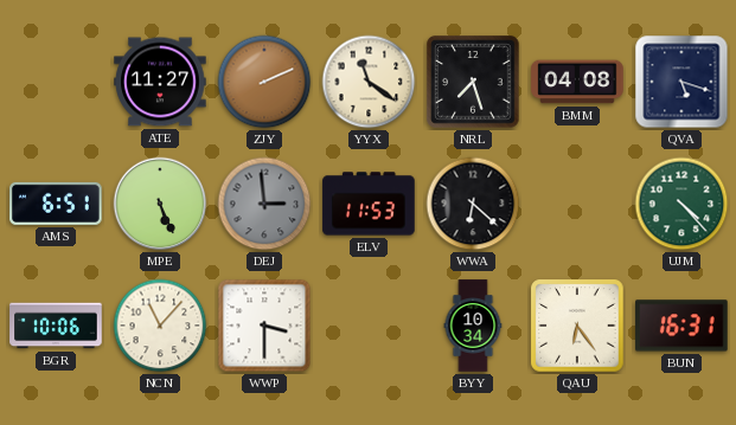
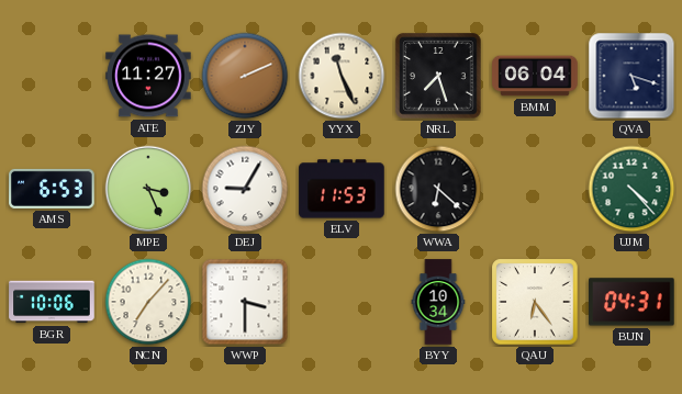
YYX: 11:21 -> 11:26 (342, 76)
BMM: 04:08 -> 06:04 (535, 76)
AMS: 6:51 -> 6:53 (52, 189)
MPE: 5:26 -> 3:26 (148, 189)
DEJ: 2:59 -> 9:05 (245, 189)
DEJ dial: grey -> white (245, 189)
NCN: 11:07 -> 7:07 (148, 302)
BUN: 16:31 -> 04:31 (631, 302)
